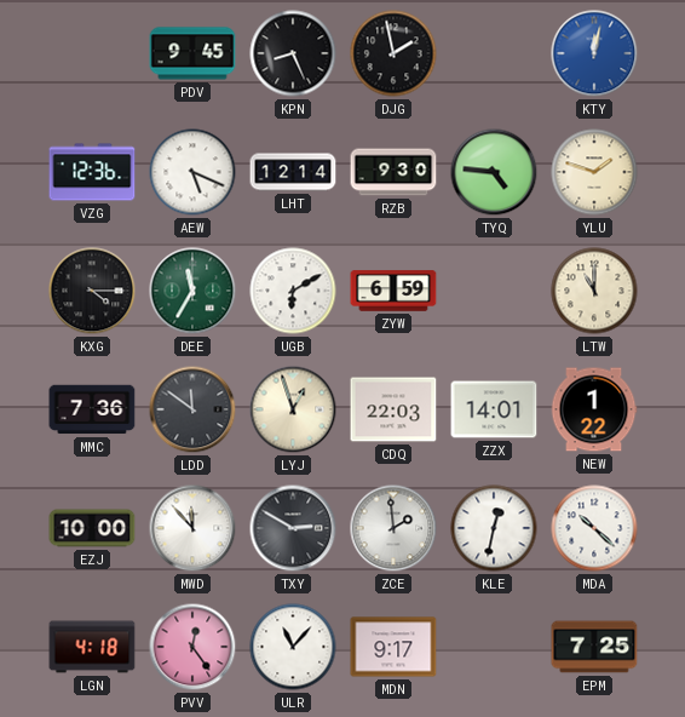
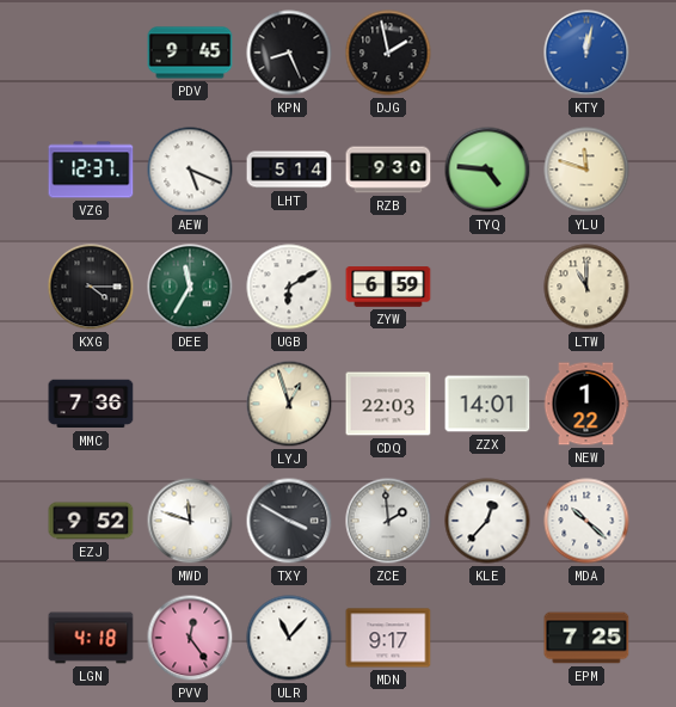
VZG: 12:36 -> 12:37 (91, 170)
LHT: 12:14 -> 5:14 (289, 170)
YLU: 1:48 -> 11:48 (586, 170)
LDD: 11:51 -> none (192, 409)
EZJ: 10:00 -> 9:52 (91, 521)
MWD: 11:53 -> 11:48 (190, 521)
TXY: 2:50 -> 3:50 (289, 521)
KLE: 12:32 -> 12:37 (487, 521)
